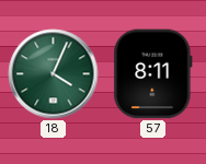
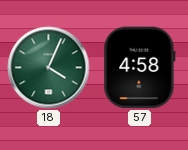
57: 8:11 -> 4:58 (140, 68)
